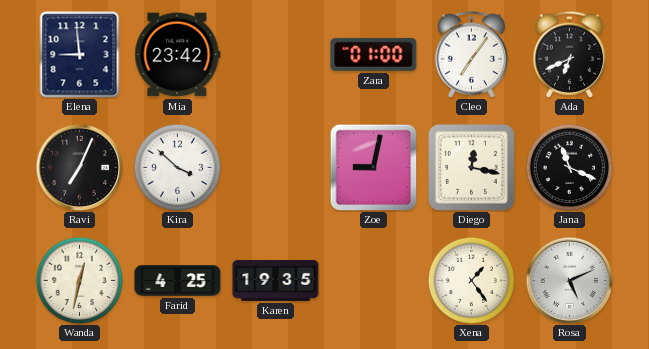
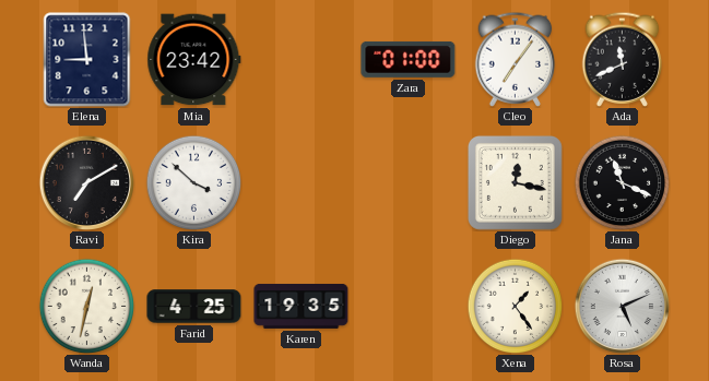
Ada: 6:41 -> 11:41 (623, 59)
Ravi: 7:04 -> 7:10 (86, 182)
Zoe: 9:02 -> none (373, 167)
